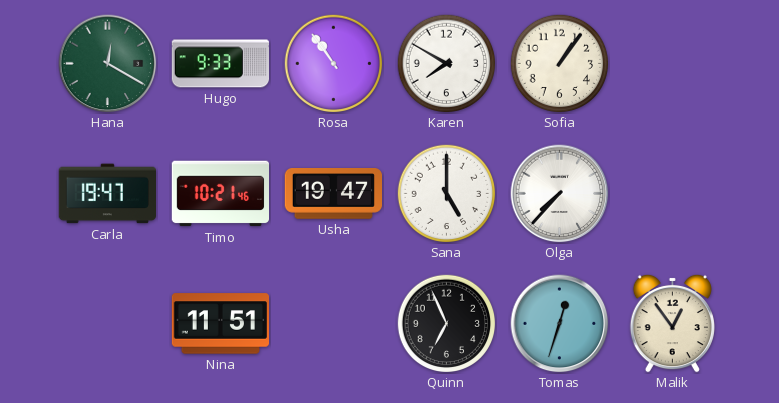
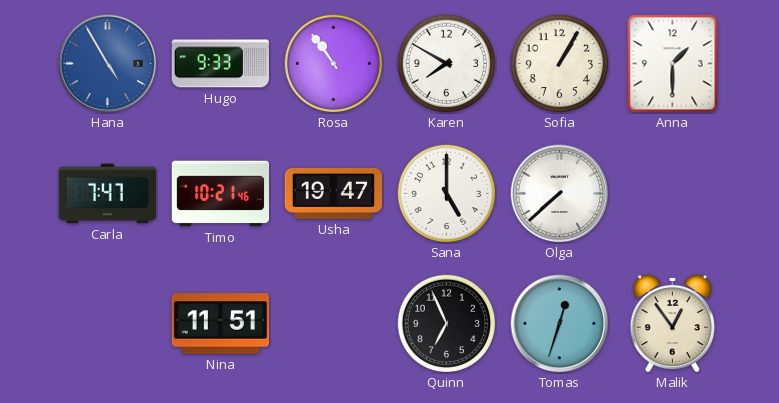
Hana: 12:20 -> 4:55 (108, 64)
Hana dial: green -> blue (108, 64)
Sofia: 1:06 -> 1:05 (560, 64)
Anna: none -> 1:30 (673, 64)
Carla: 19:47 -> 7:47 (107, 194)
Olga: 7:37 -> 7:38 (560, 194)
